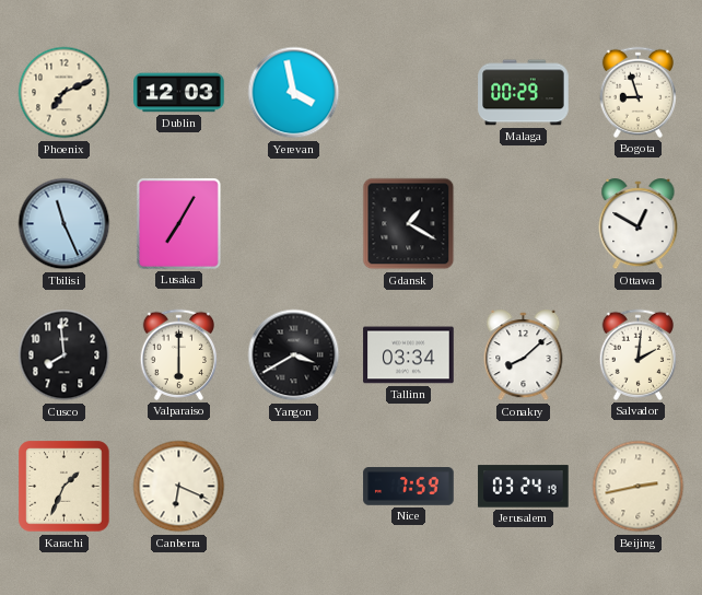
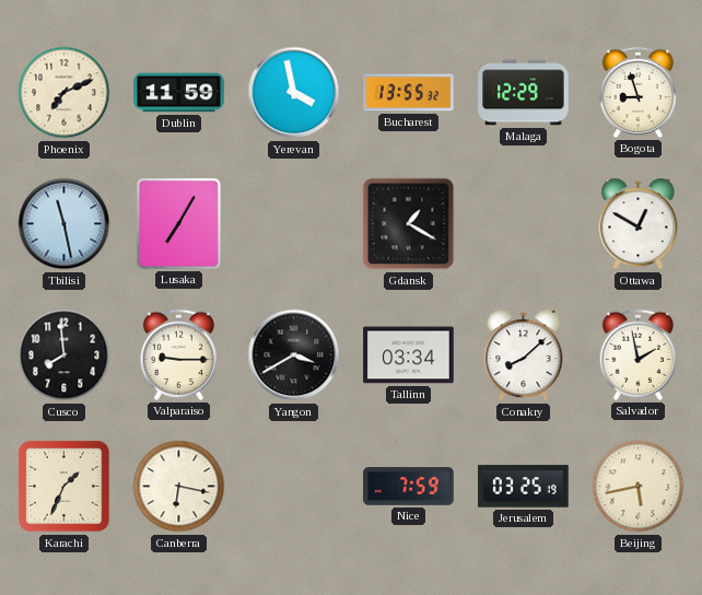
Dublin: 12:03 -> 11:59 (179, 93)
Bucharest: none -> 13:55 (409, 93)
Malaga: 00:29 -> 12:29 (524, 93)
Tbilisi: 11:26 -> 11:28 (65, 224)
Valparaiso: 6:00 -> 9:15 (178, 354)
Salvador: 2:01 -> 1:58 (637, 354)
Canberra: 6:19 -> 6:17 (179, 487)
Jerusalem: 03:24 -> 03:25 (524, 487)
Beijing: 2:43 -> 5:43 (639, 487)
